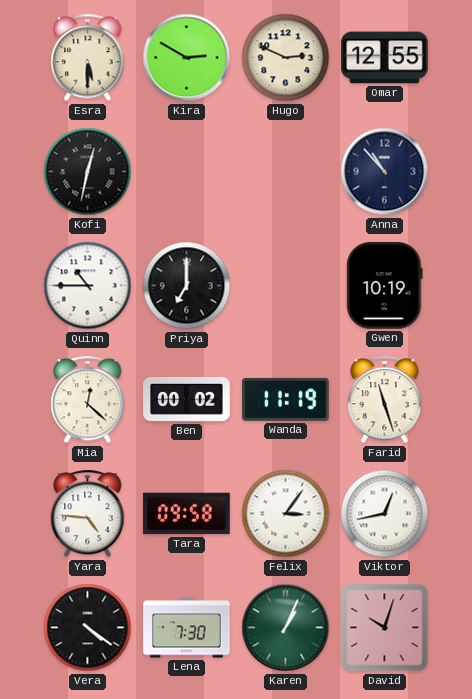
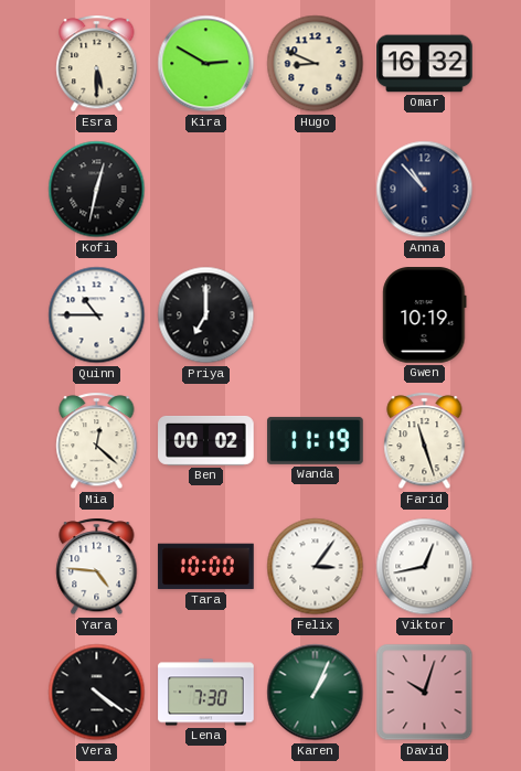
Hugo: 2:49 -> 8:49 (316, 64)
Omar: 12:55 -> 16:32 (425, 64)
Tara: 09:58 -> 10:00 (206, 567)
